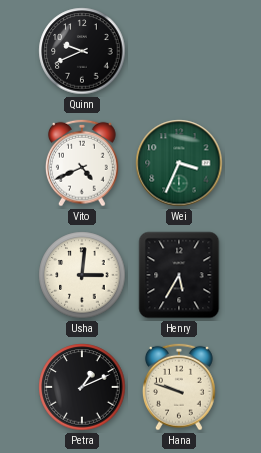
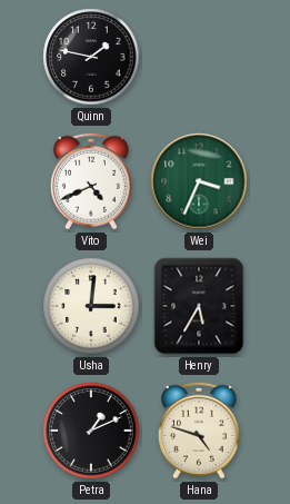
Quinn: 9:41 -> 1:47 (91, 57)
Hana: 9:48 -> 4:48 (199, 431)
